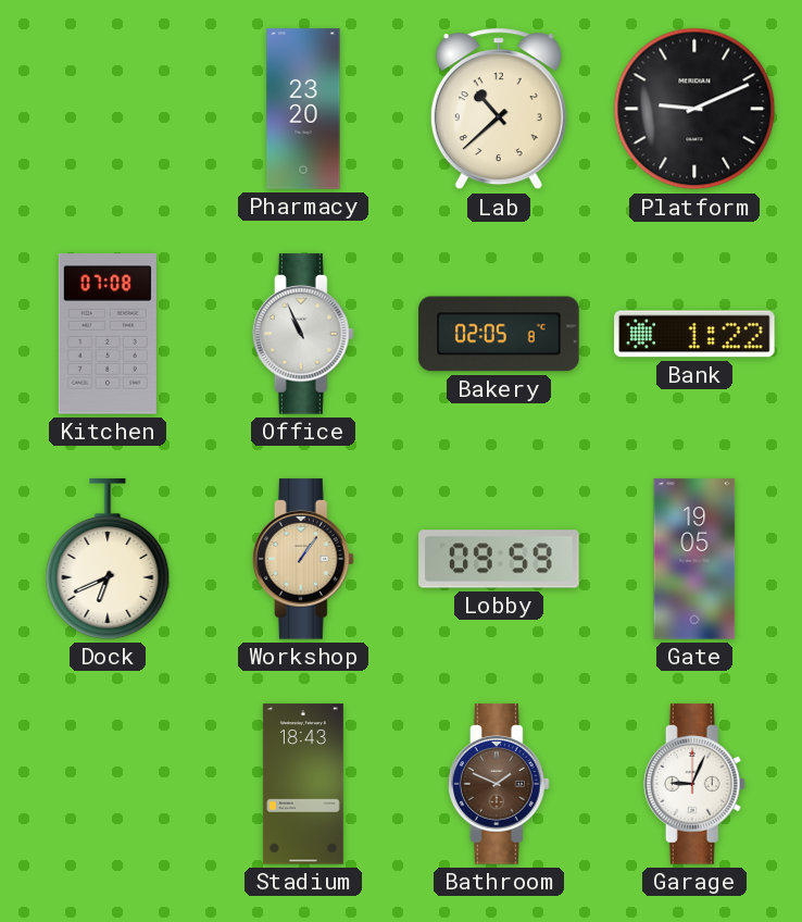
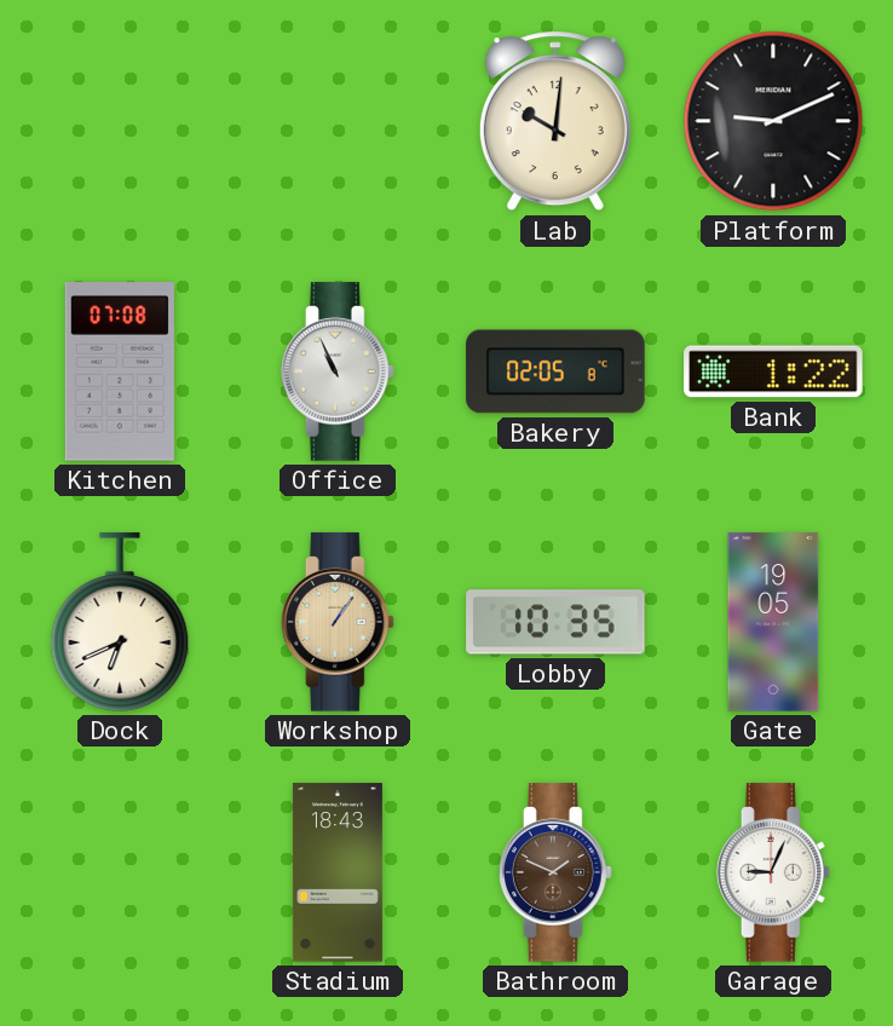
Pharmacy: 23:20 -> none (303, 109)
Lab: 10:38 -> 10:01 (555, 121)
Lobby: 09:59 -> 10:35 (555, 622)
